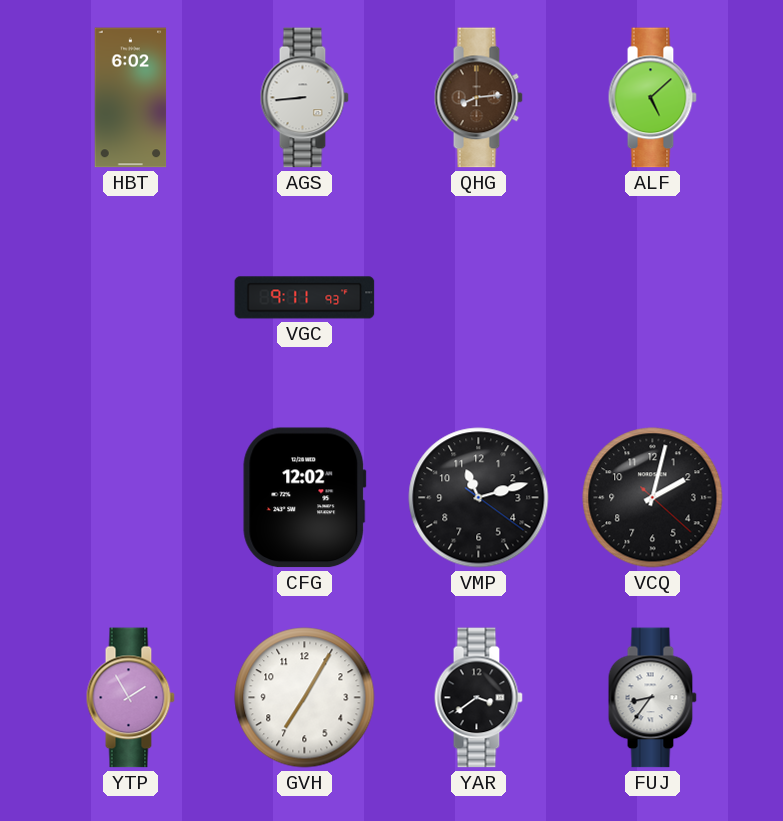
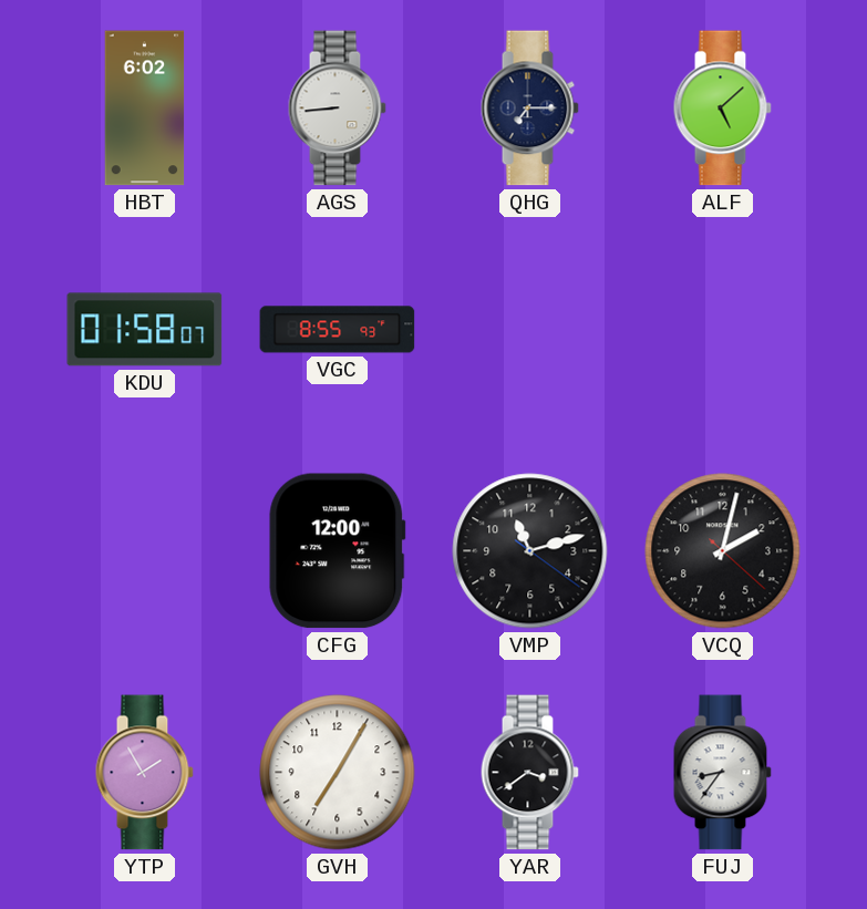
QHG: 8:14 -> 7:15 (529, 109)
QHG dial: brown -> navy (529, 109)
KDU: none -> 01:58 (145, 330)
VGC: 9:11 -> 8:55 (338, 330)
CFG: 12:02 -> 12:00 (338, 551)
